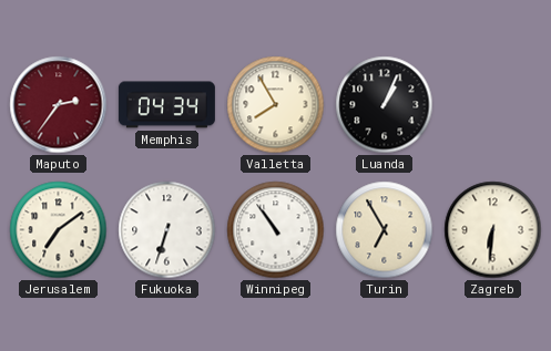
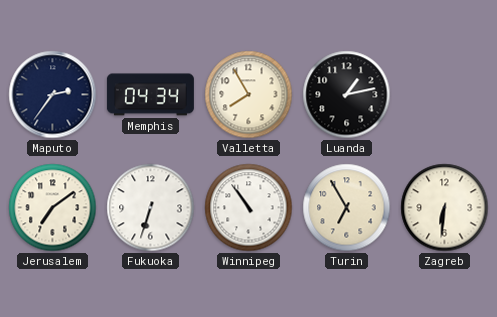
Maputo dial: burgundy -> navy (53, 95)
Luanda: 1:04 -> 1:13 (347, 95)
